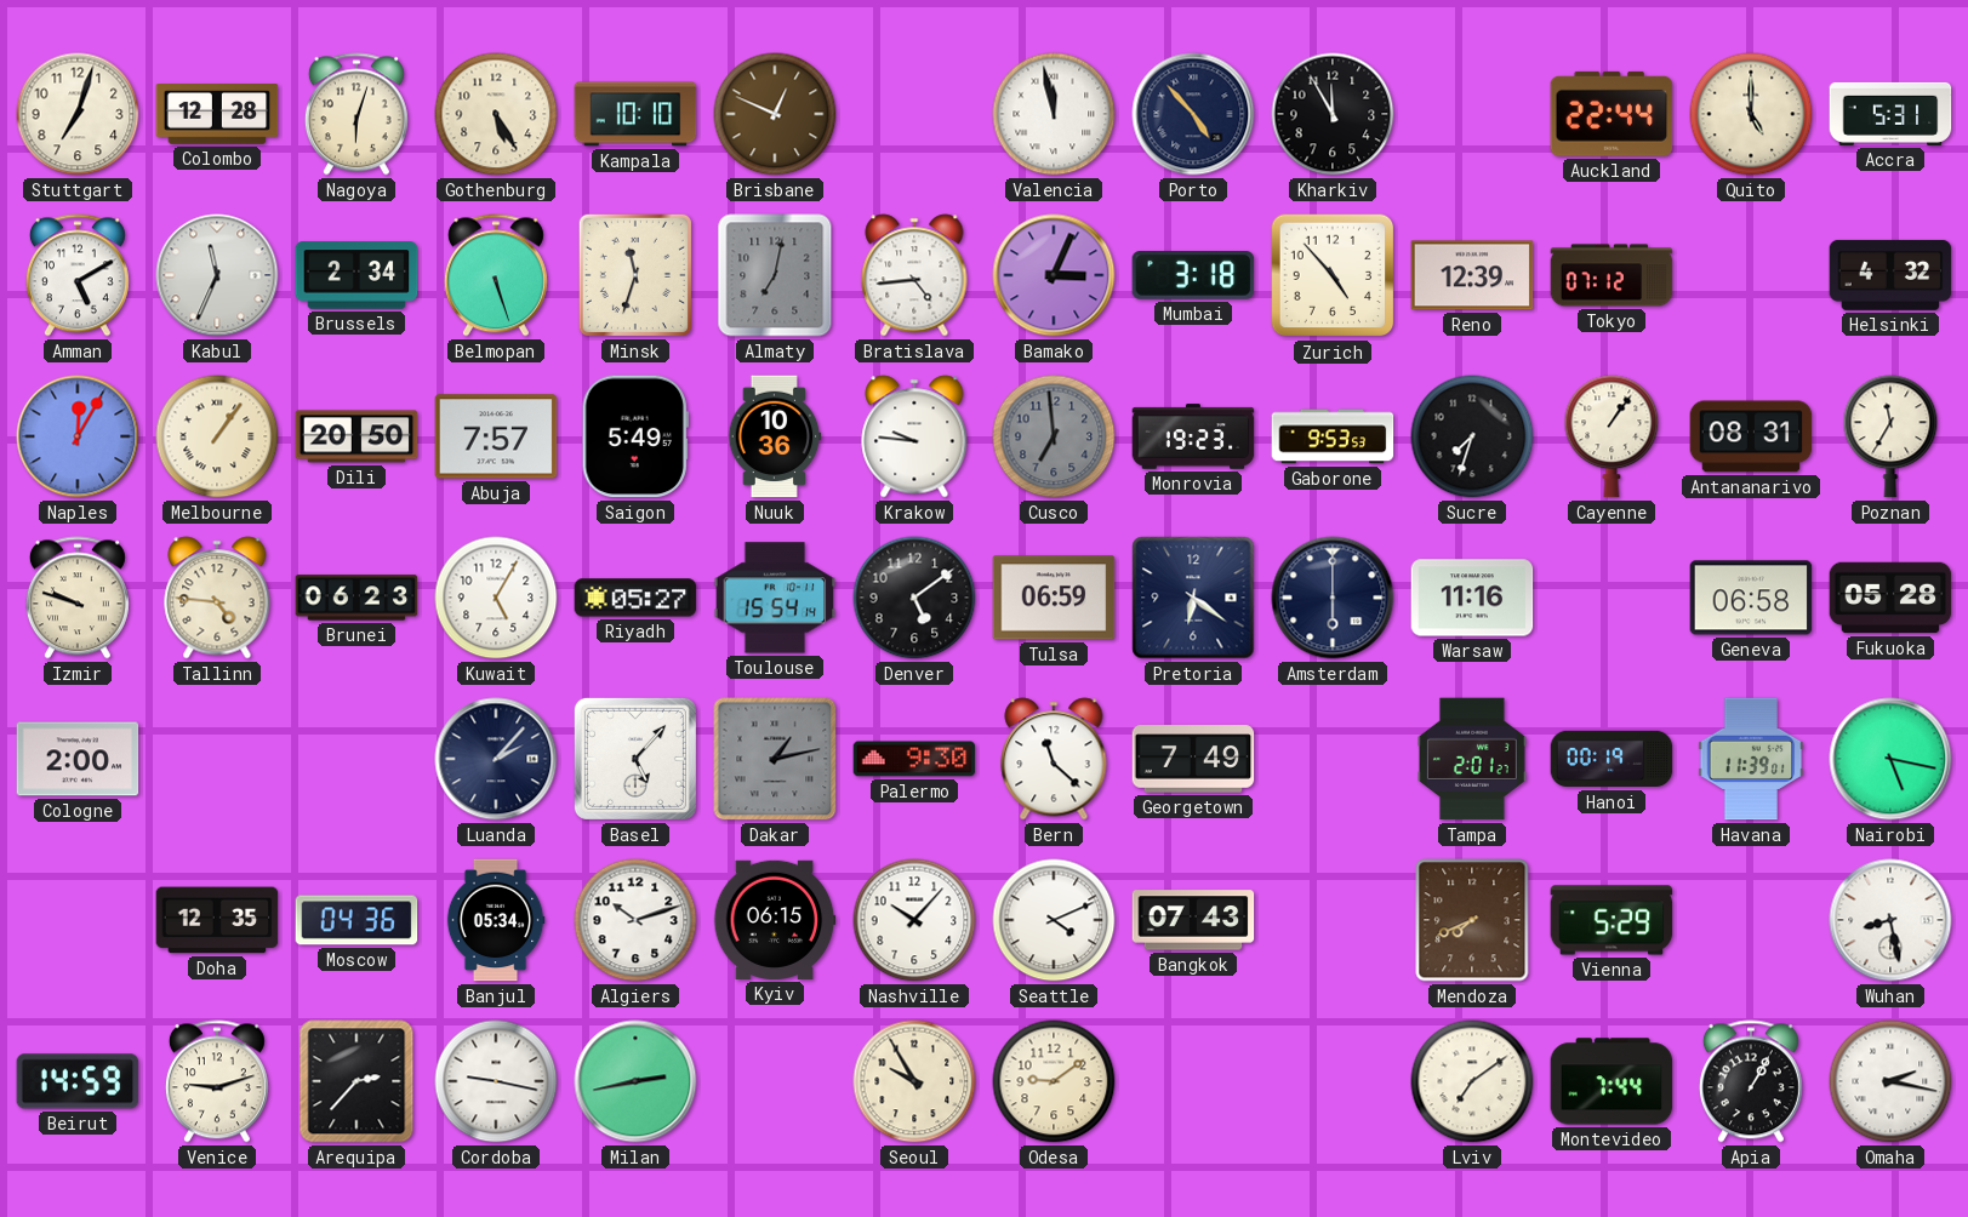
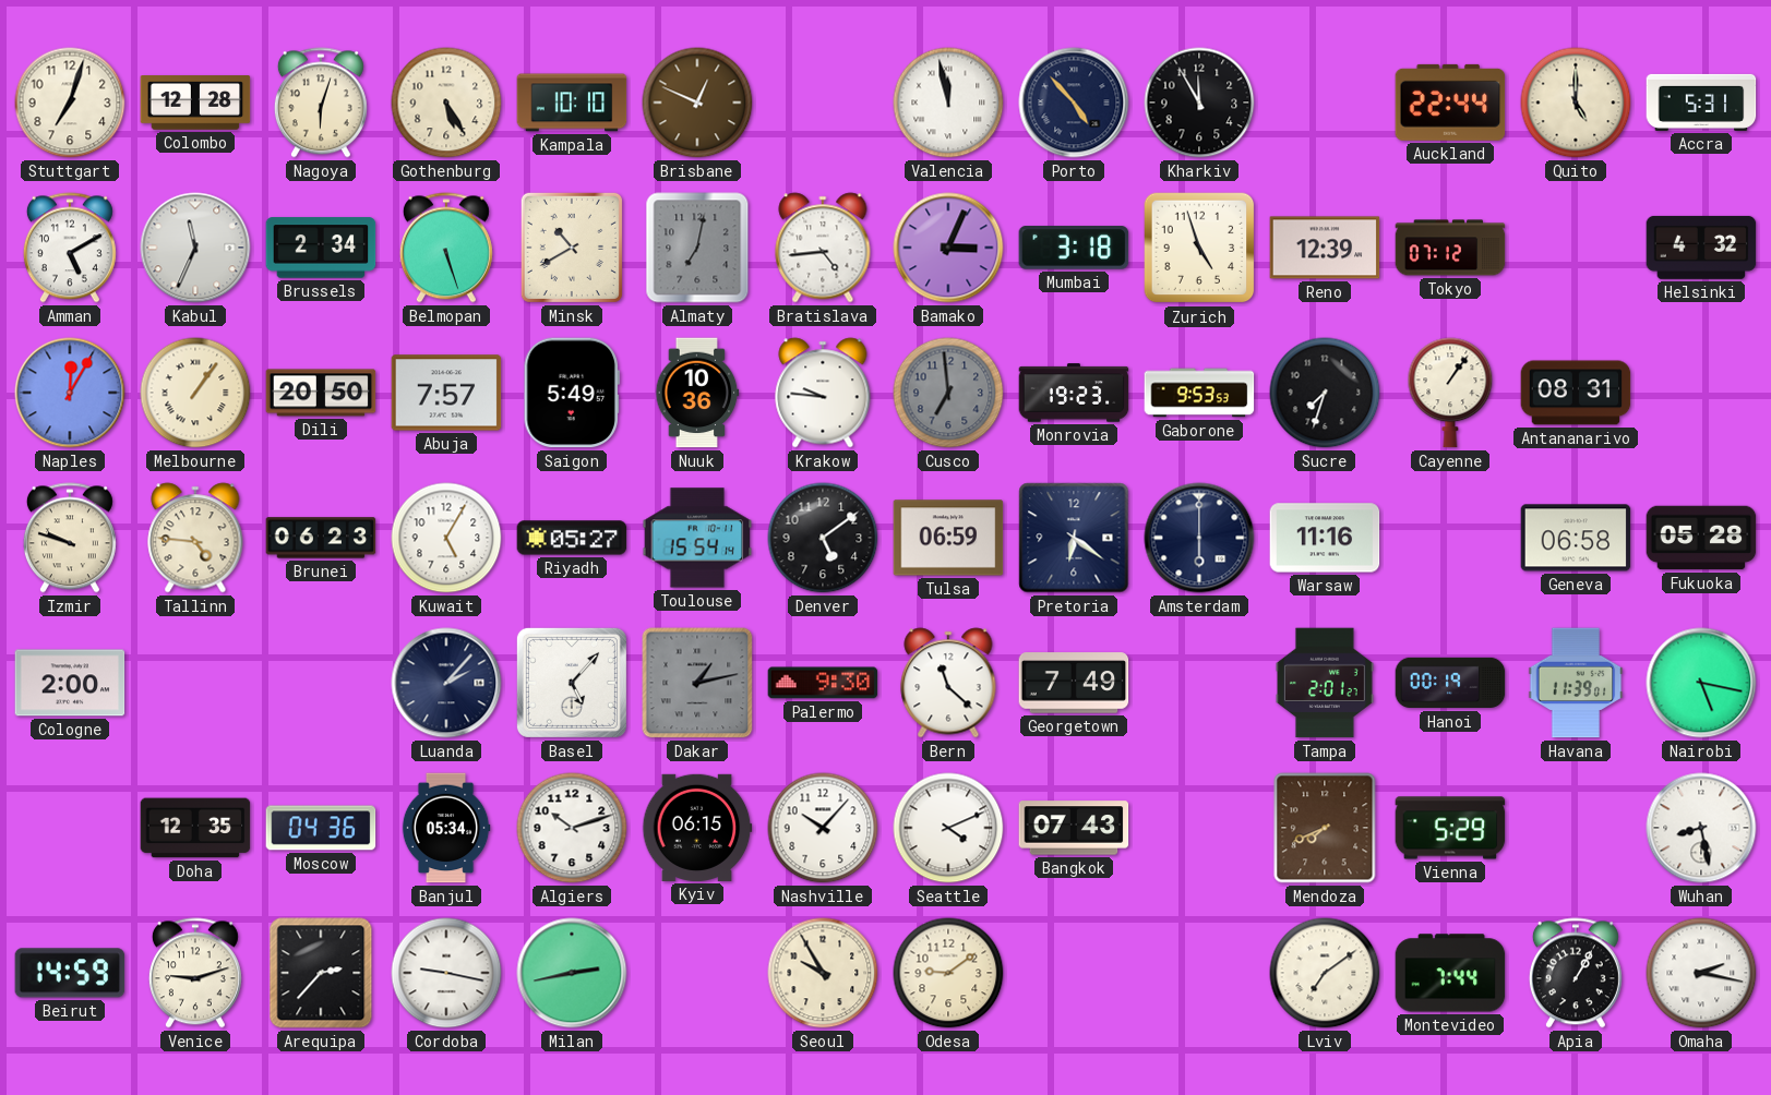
Minsk: 11:33 -> 10:40 (572, 248)
Zurich: 4:53 -> 4:57 (1199, 248)
Poznan: 11:35 -> none (1890, 436)
